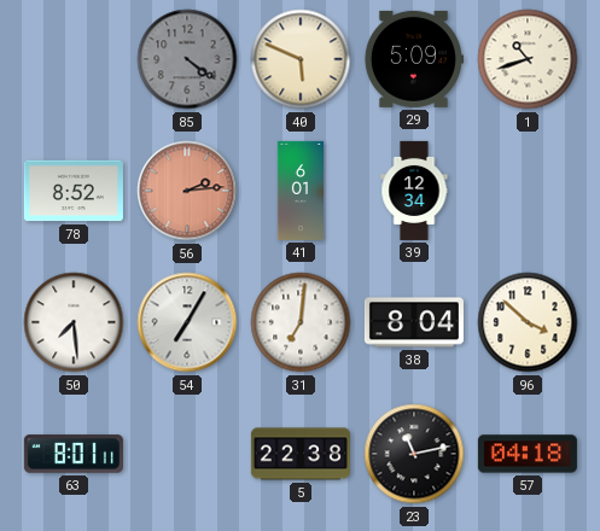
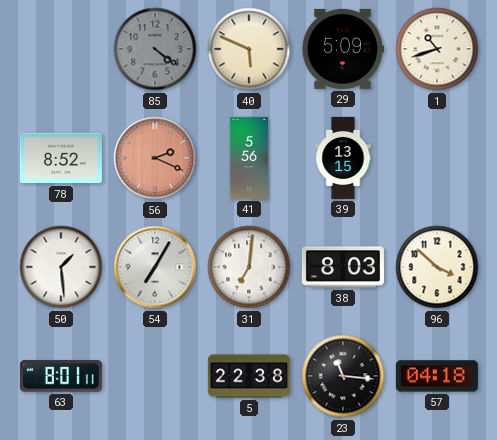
56: 2:14 -> 2:19 (155, 158)
41: 6:01 -> 5:56 (249, 158)
39: 12:34 -> 13:15 (343, 158)
50: 7:29 -> 1:29 (61, 267)
38: 8:04 -> 8:03 (343, 267)
23: 11:13 -> 11:16 (343, 376)
